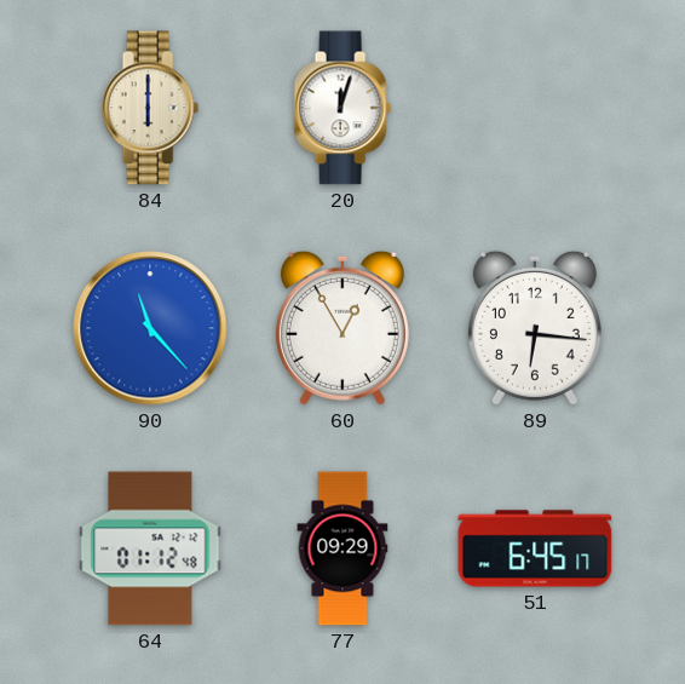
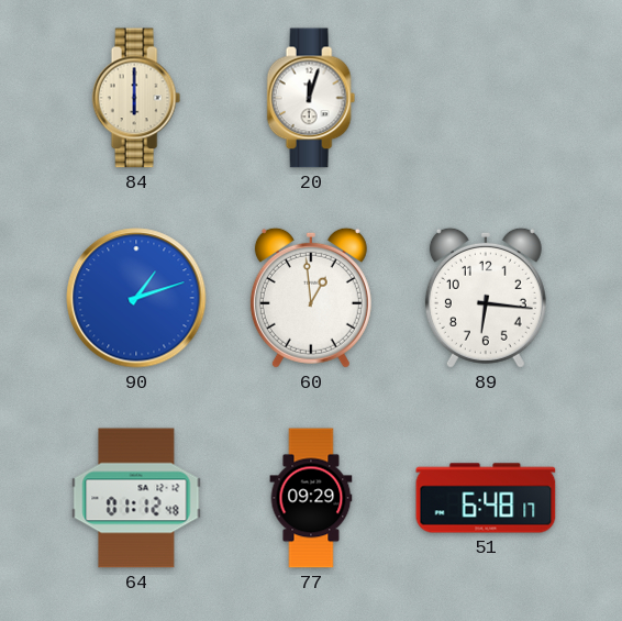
90: 11:23 -> 1:12 (136, 298)
60: 12:55 -> 12:59 (311, 298)
51: 6:45 -> 6:48 (486, 498)
